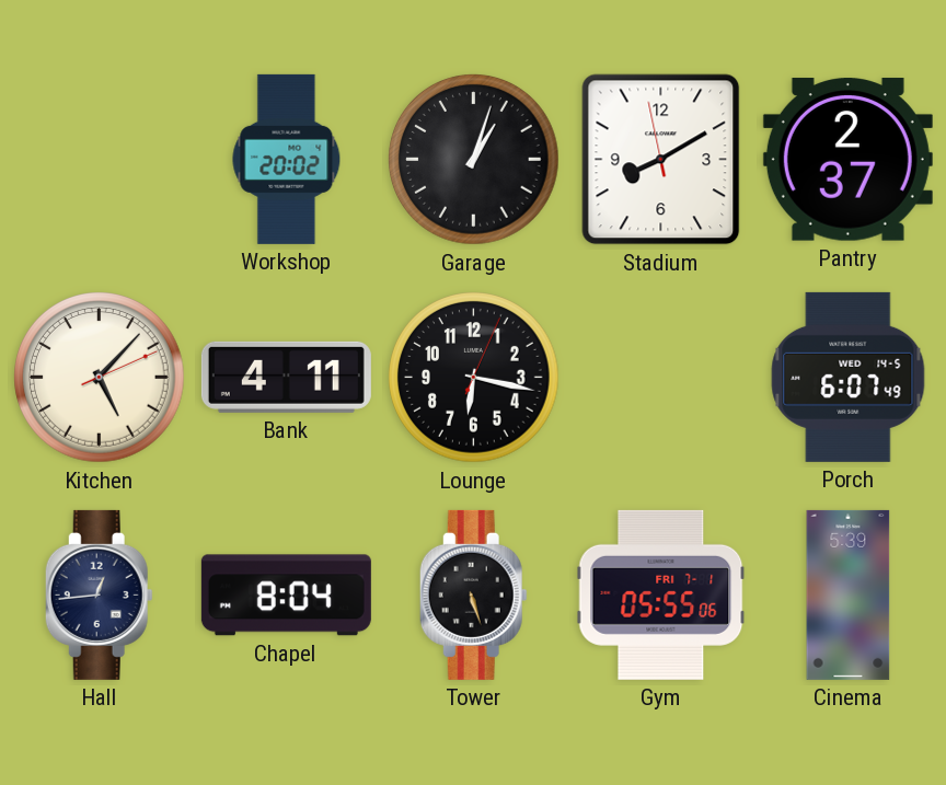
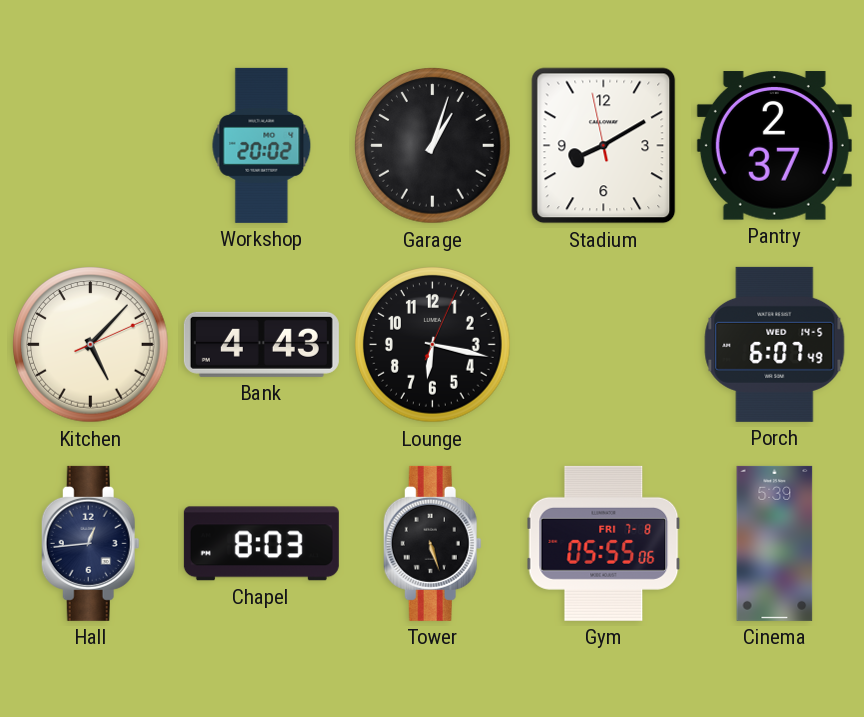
Bank: 4:11 -> 4:43 (261, 344)
Chapel: 8:04 -> 8:03 (261, 544)
Gym date: FRI 7-1 -> FRI 7-8 (604, 543)
